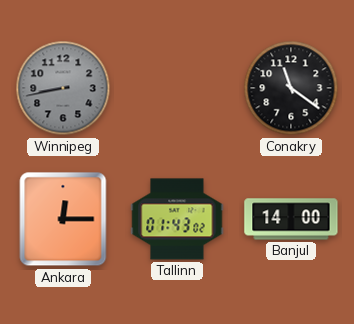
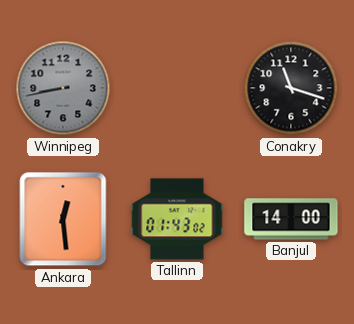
Conakry: 11:21 -> 11:18 (291, 88)
Ankara: 12:15 -> 12:29 (63, 219)
